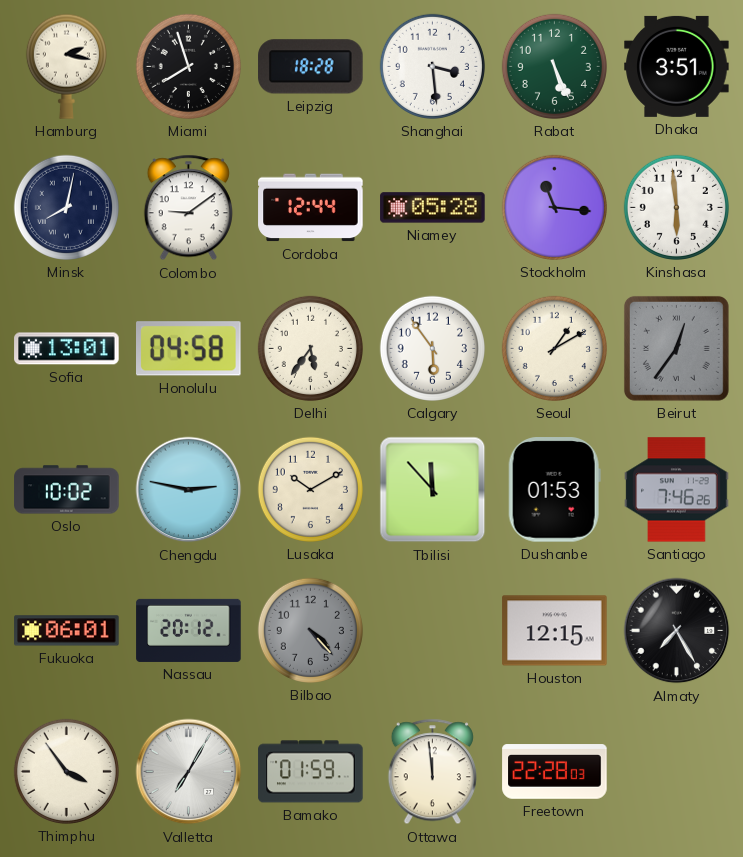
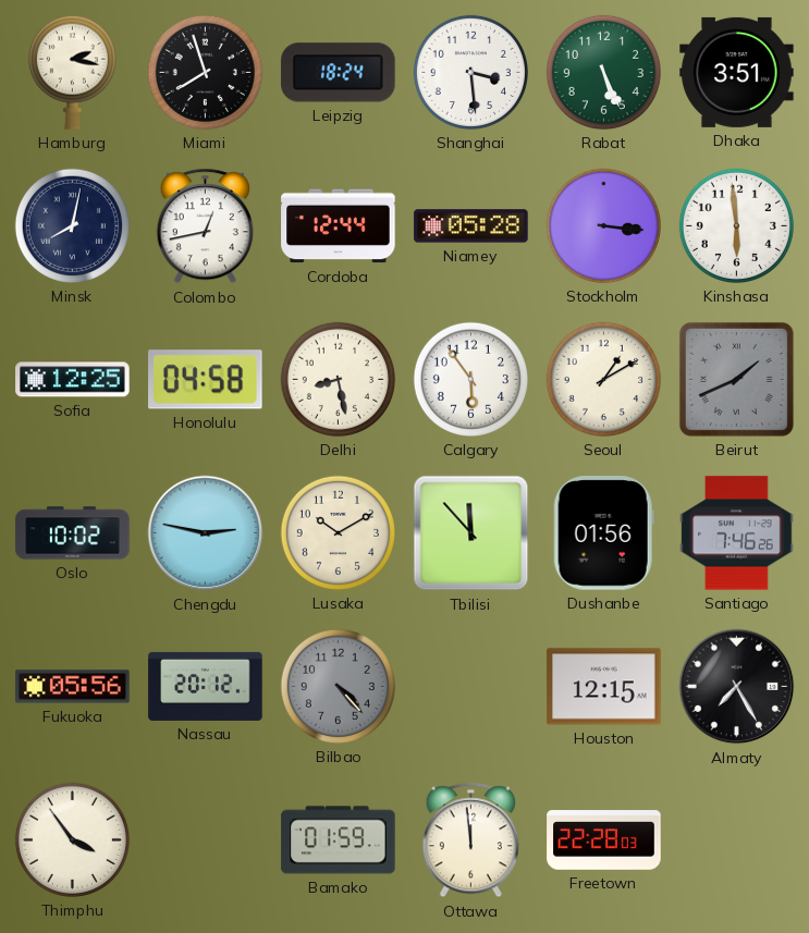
Leipzig: 18:28 -> 18:24 (339, 73)
Colombo: 9:09 -> 12:43 (205, 226)
Stockholm: 11:16 -> 3:16 (603, 225)
Sofia: 13:01 -> 12:25 (73, 380)
Delhi: 5:36 -> 8:28 (338, 379)
Beirut: 12:36 -> 1:41 (736, 379)
Dushanbe: 01:53 -> 01:56 (603, 533)
Fukuoka: 06:01 -> 05:56 (73, 687)
Valletta: 7:05 -> none (189, 772)
